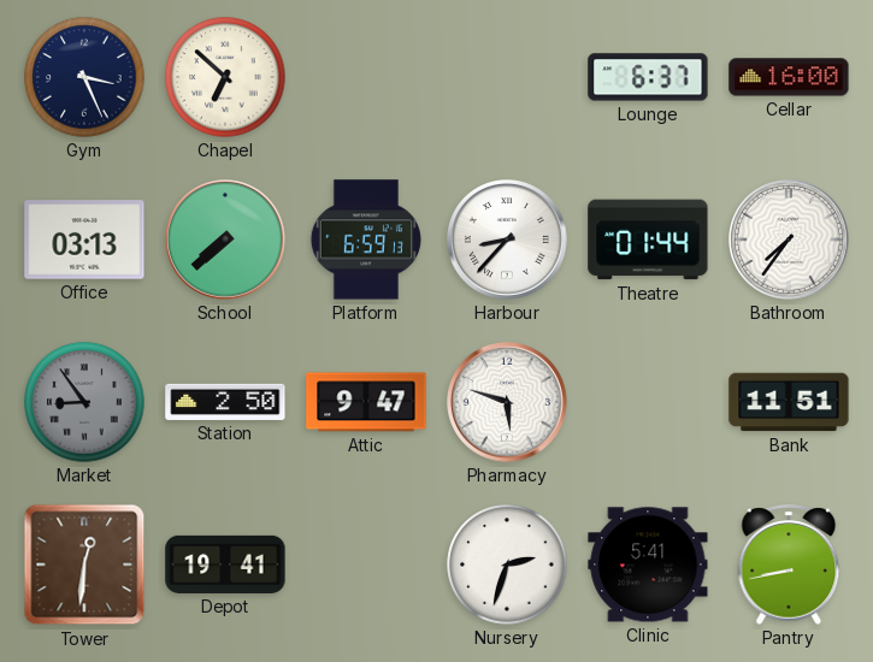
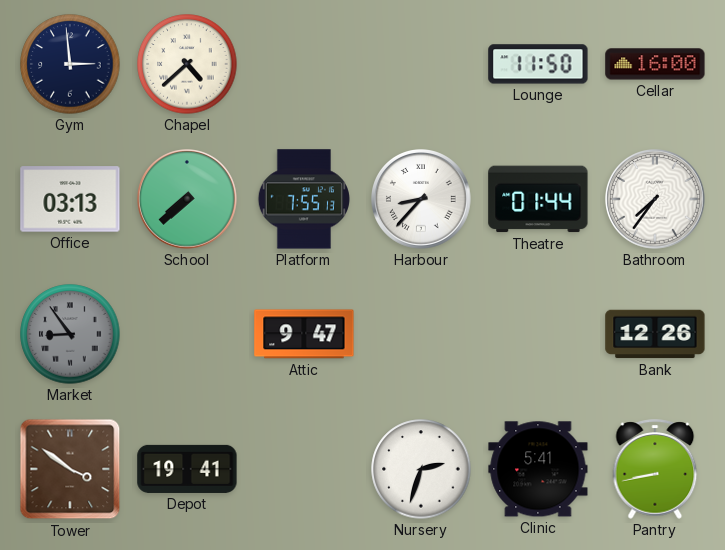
Gym: 3:26 -> 2:59 (70, 64)
Chapel: 6:52 -> 4:38 (187, 64)
Lounge: 6:37 -> 11:50 (538, 64)
Platform: 6:59 -> 7:55 (304, 199)
Station: 2:50 -> none (225, 402)
Pharmacy: 5:48 -> none (508, 403)
Bank: 11:51 -> 12:26 (655, 334)
Tower: 12:31 -> 3:51 (70, 469)
